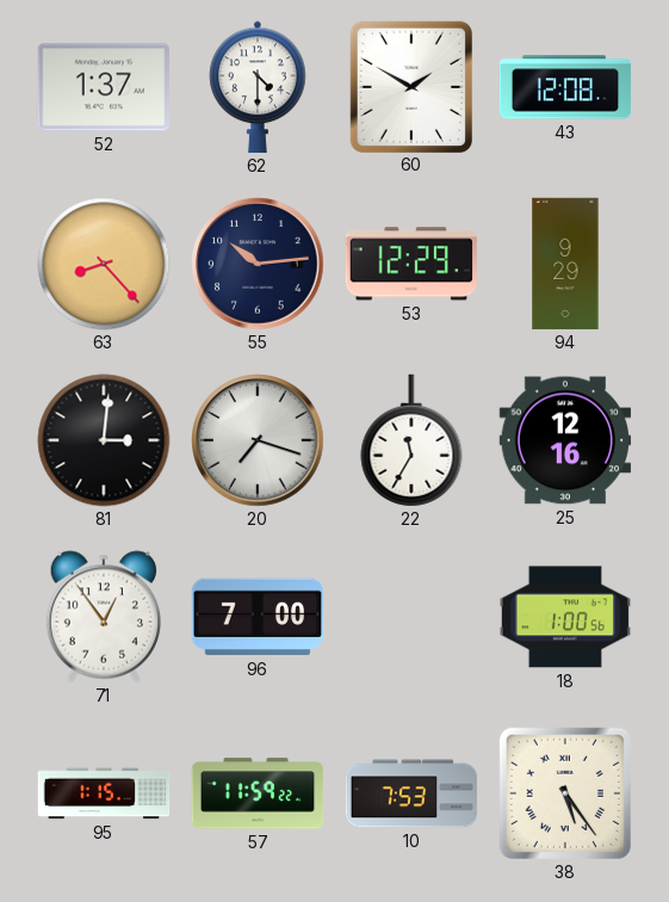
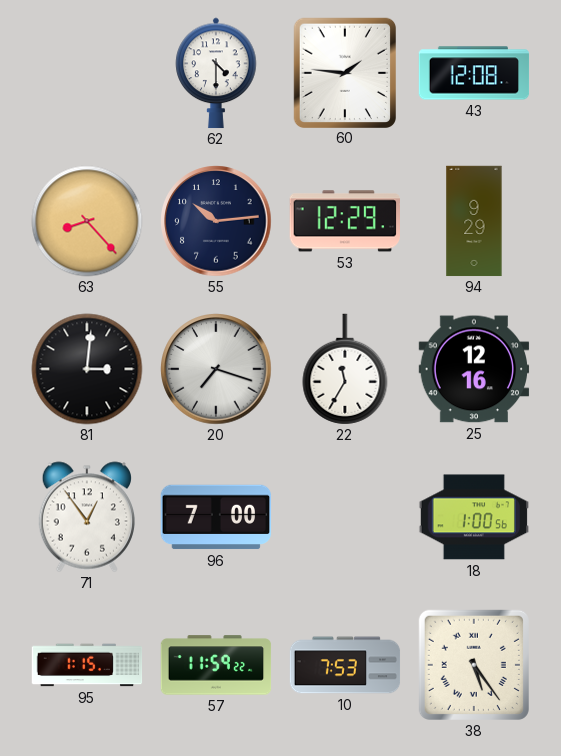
52: 1:37 -> none (103, 87)
60: 1:50 -> 1:46 (344, 72)
